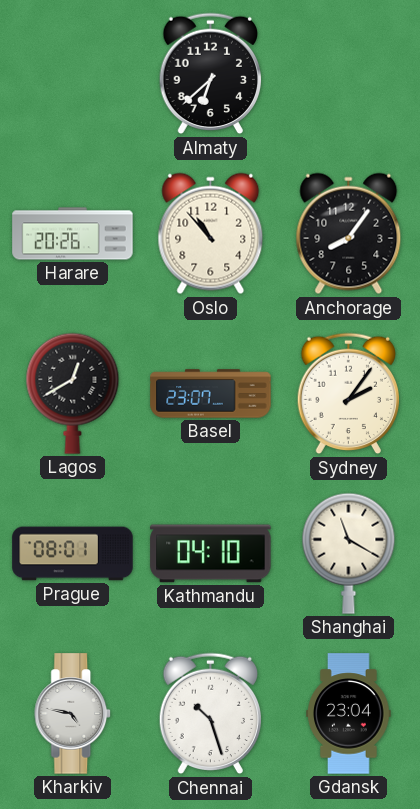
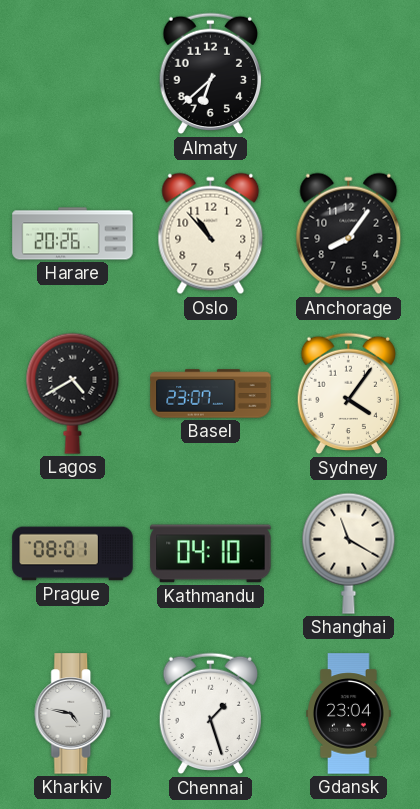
Lagos: 12:40 -> 4:40 (73, 393)
Sydney: 2:06 -> 4:06 (349, 394)
Chennai: 10:27 -> 1:27 (211, 714)
